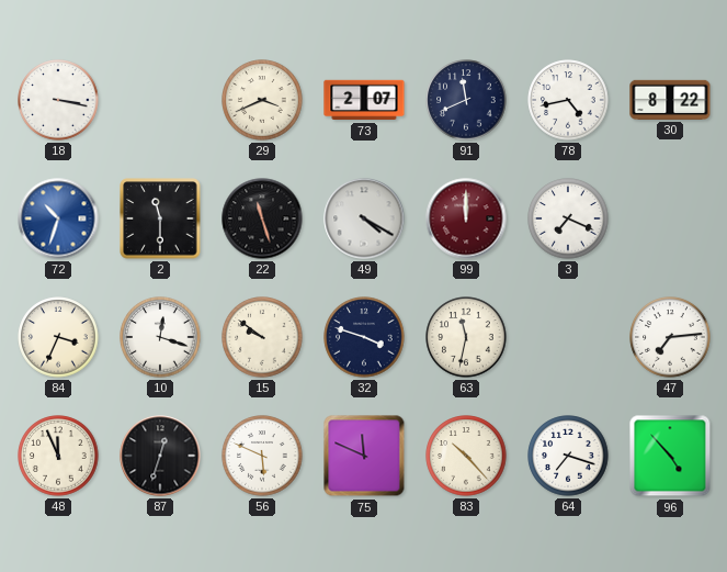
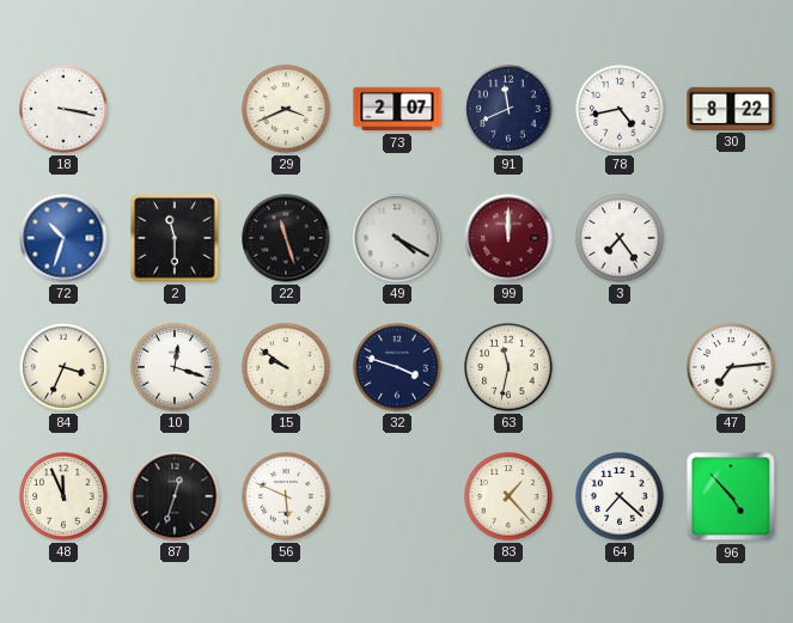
3: 7:19 -> 7:24 (620, 238)
75: 11:49 -> none (364, 456)
83: 10:23 -> 1:23 (508, 496)
64: 7:18 -> 7:22 (620, 496)
